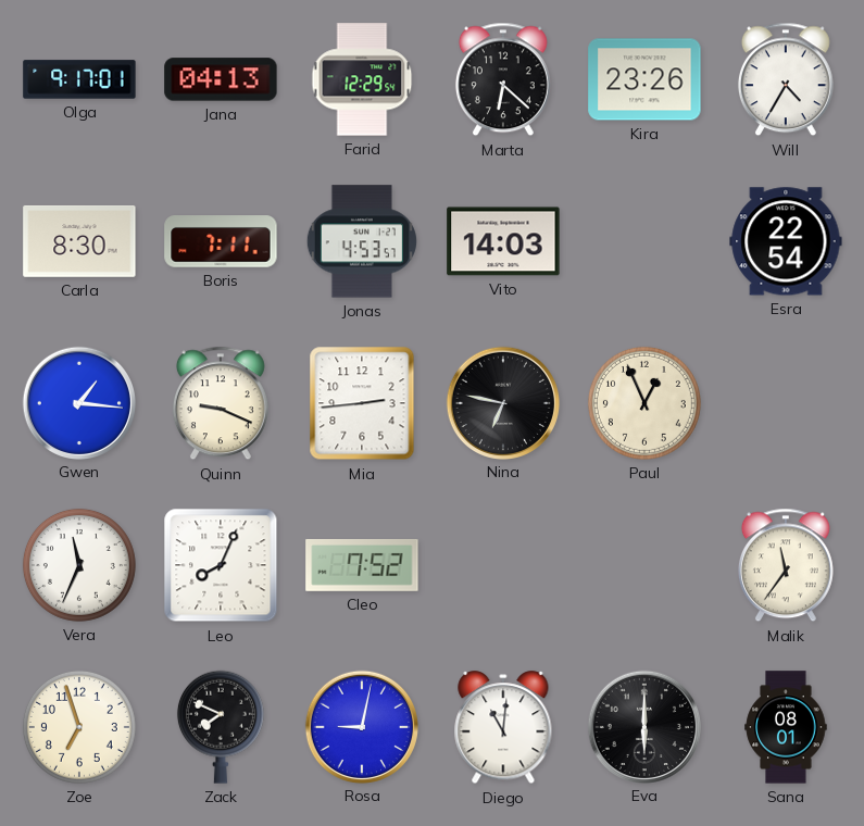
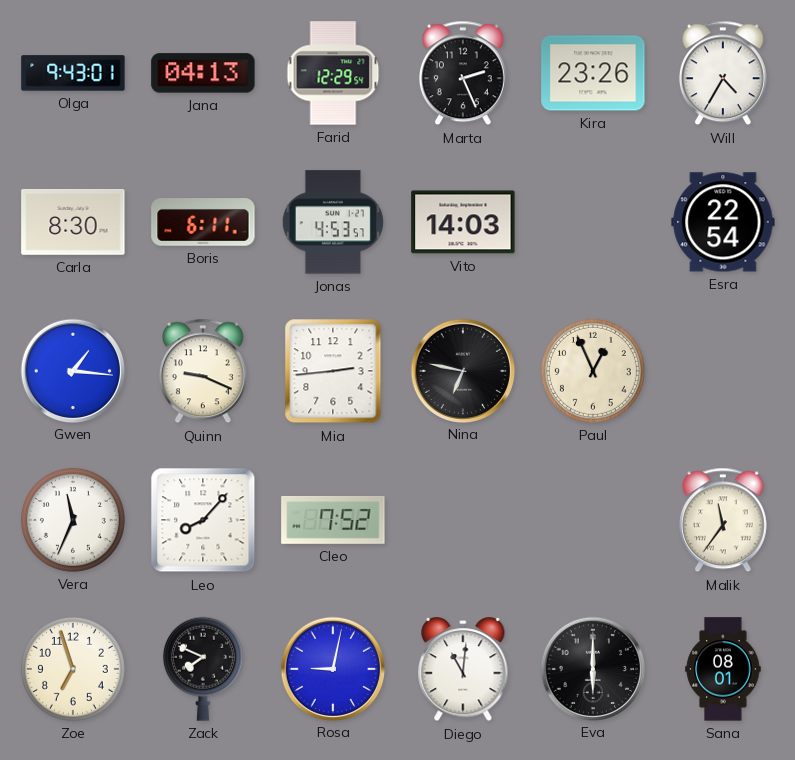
Olga: 9:17 -> 9:43 (73, 73)
Marta: 6:22 -> 2:26 (463, 73)
Boris: 7:11 -> 6:11 (203, 222)
Leo: 8:04 -> 8:07 (203, 520)
